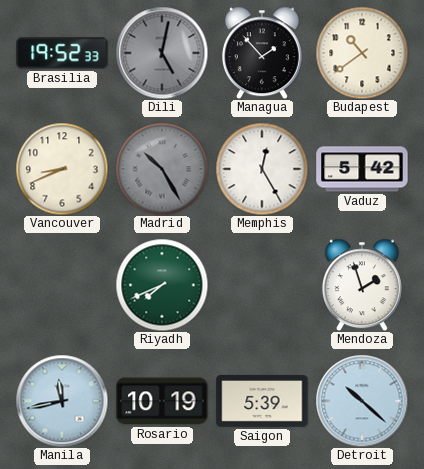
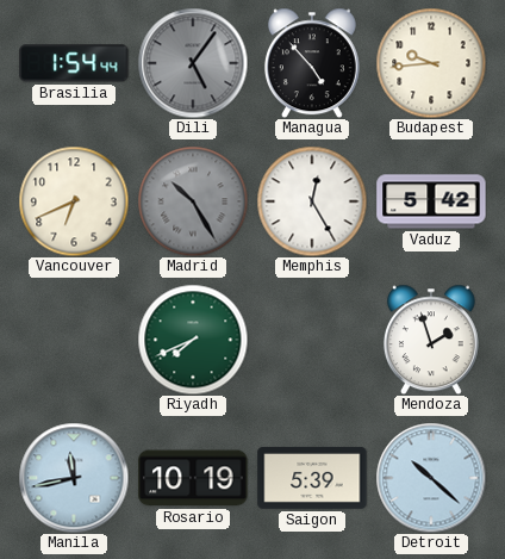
Brasilia: 19:52 -> 1:54 (74, 63)
Dili: 5:02 -> 5:06 (193, 63)
Managua: 1:53 -> 4:53 (312, 63)
Budapest: 10:39 -> 9:44 (431, 63)
Vancouver: 8:41 -> 6:41 (74, 201)
